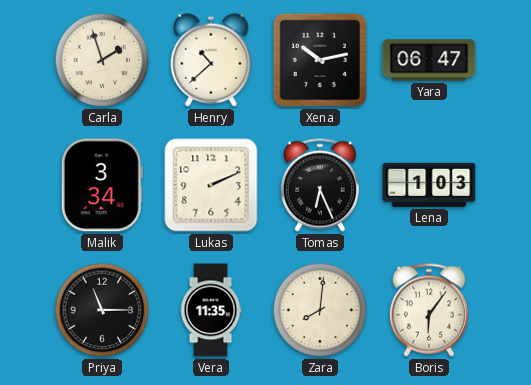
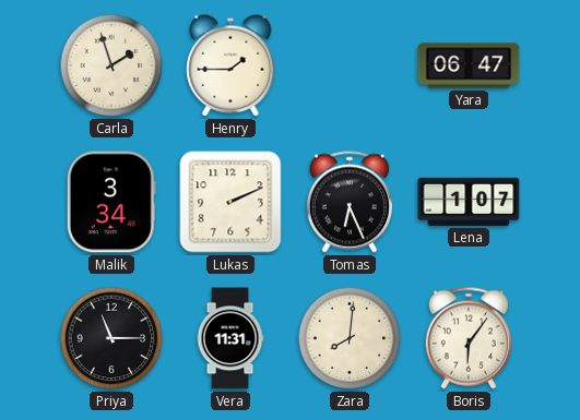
Henry: 10:38 -> 1:45 (230, 65)
Xena: 10:13 -> none (320, 60)
Lena: 1:03 -> 1:07 (469, 202)
Vera: 11:35 -> 11:31 (230, 338)
